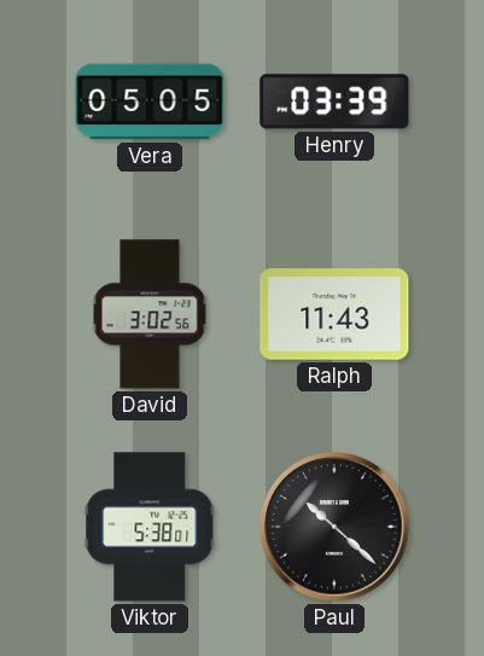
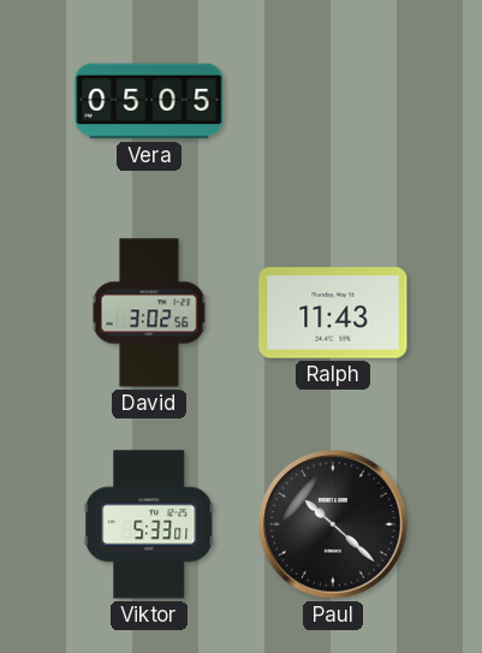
Henry: 03:39 -> none (334, 101)
Viktor: 5:38 -> 5:33 (149, 524)
